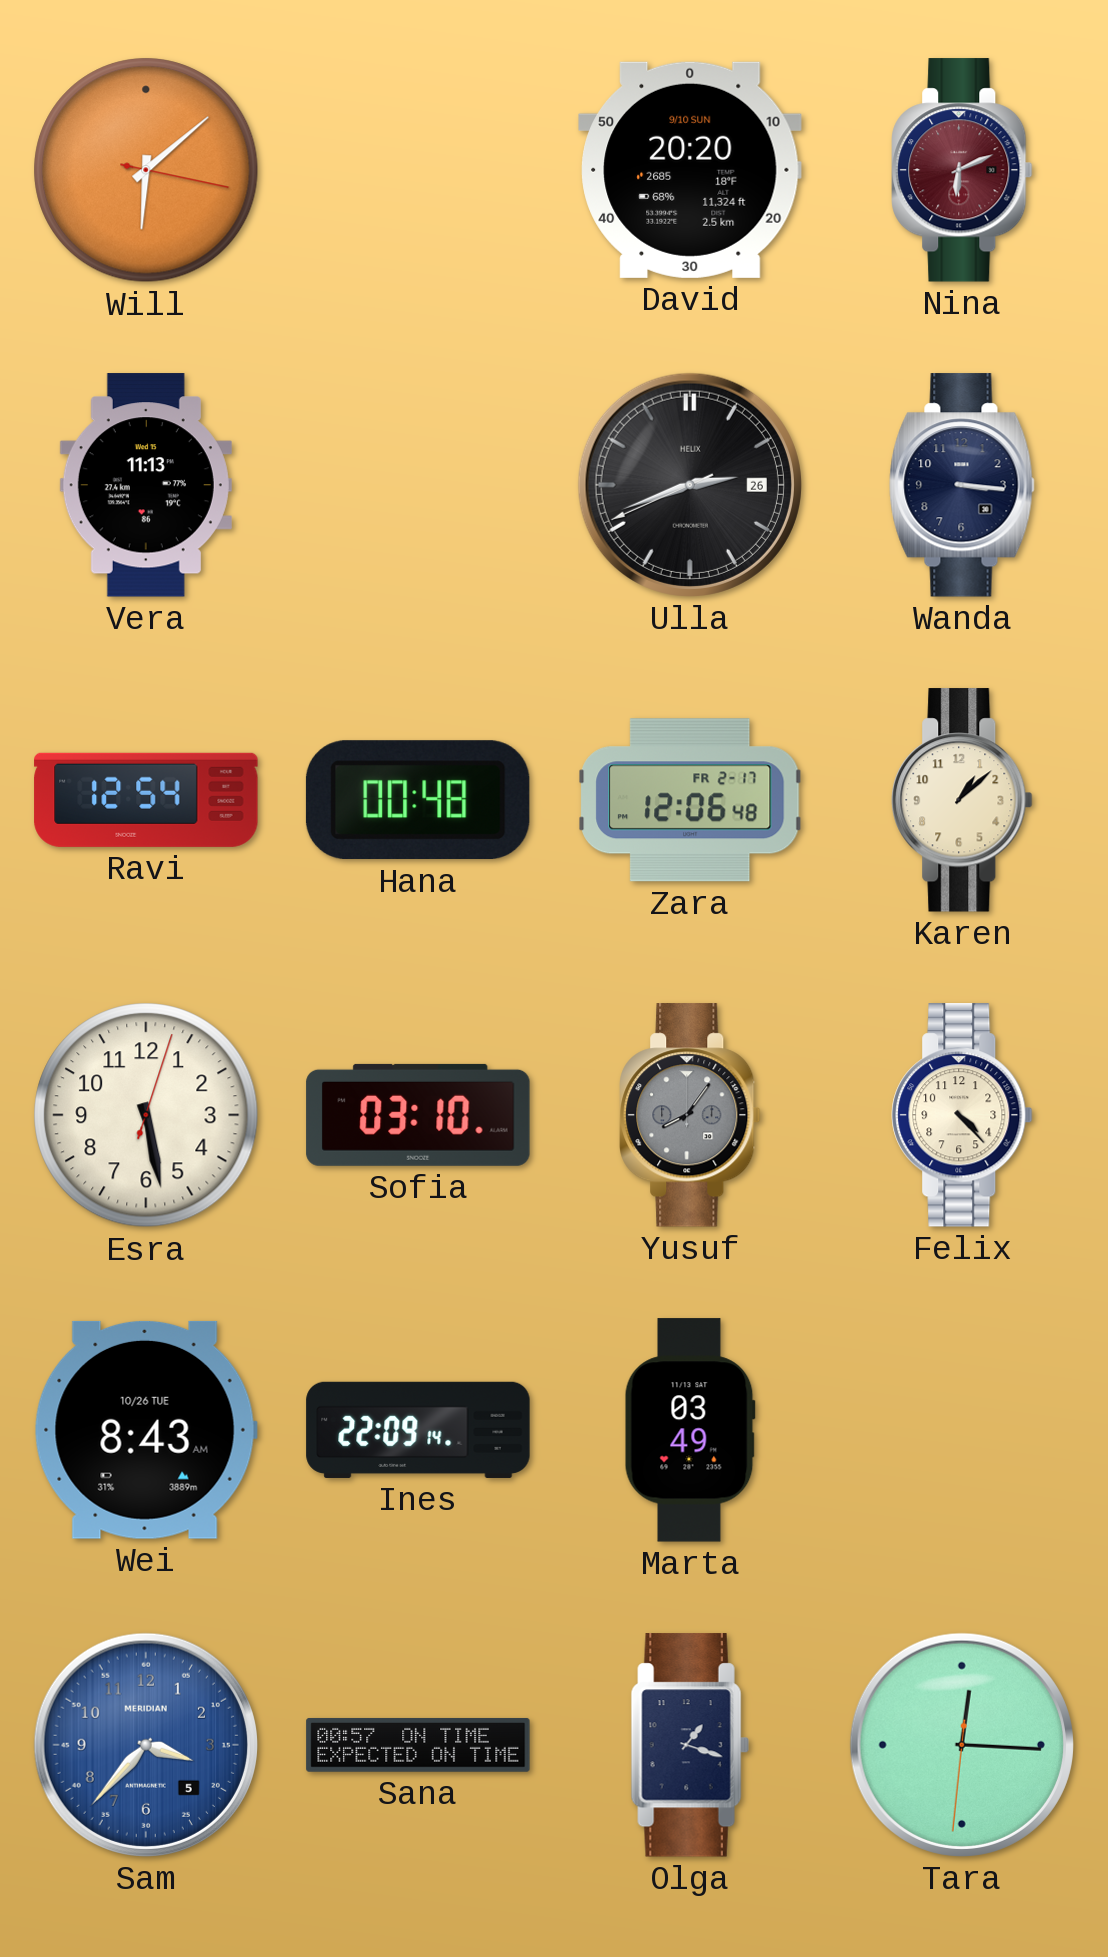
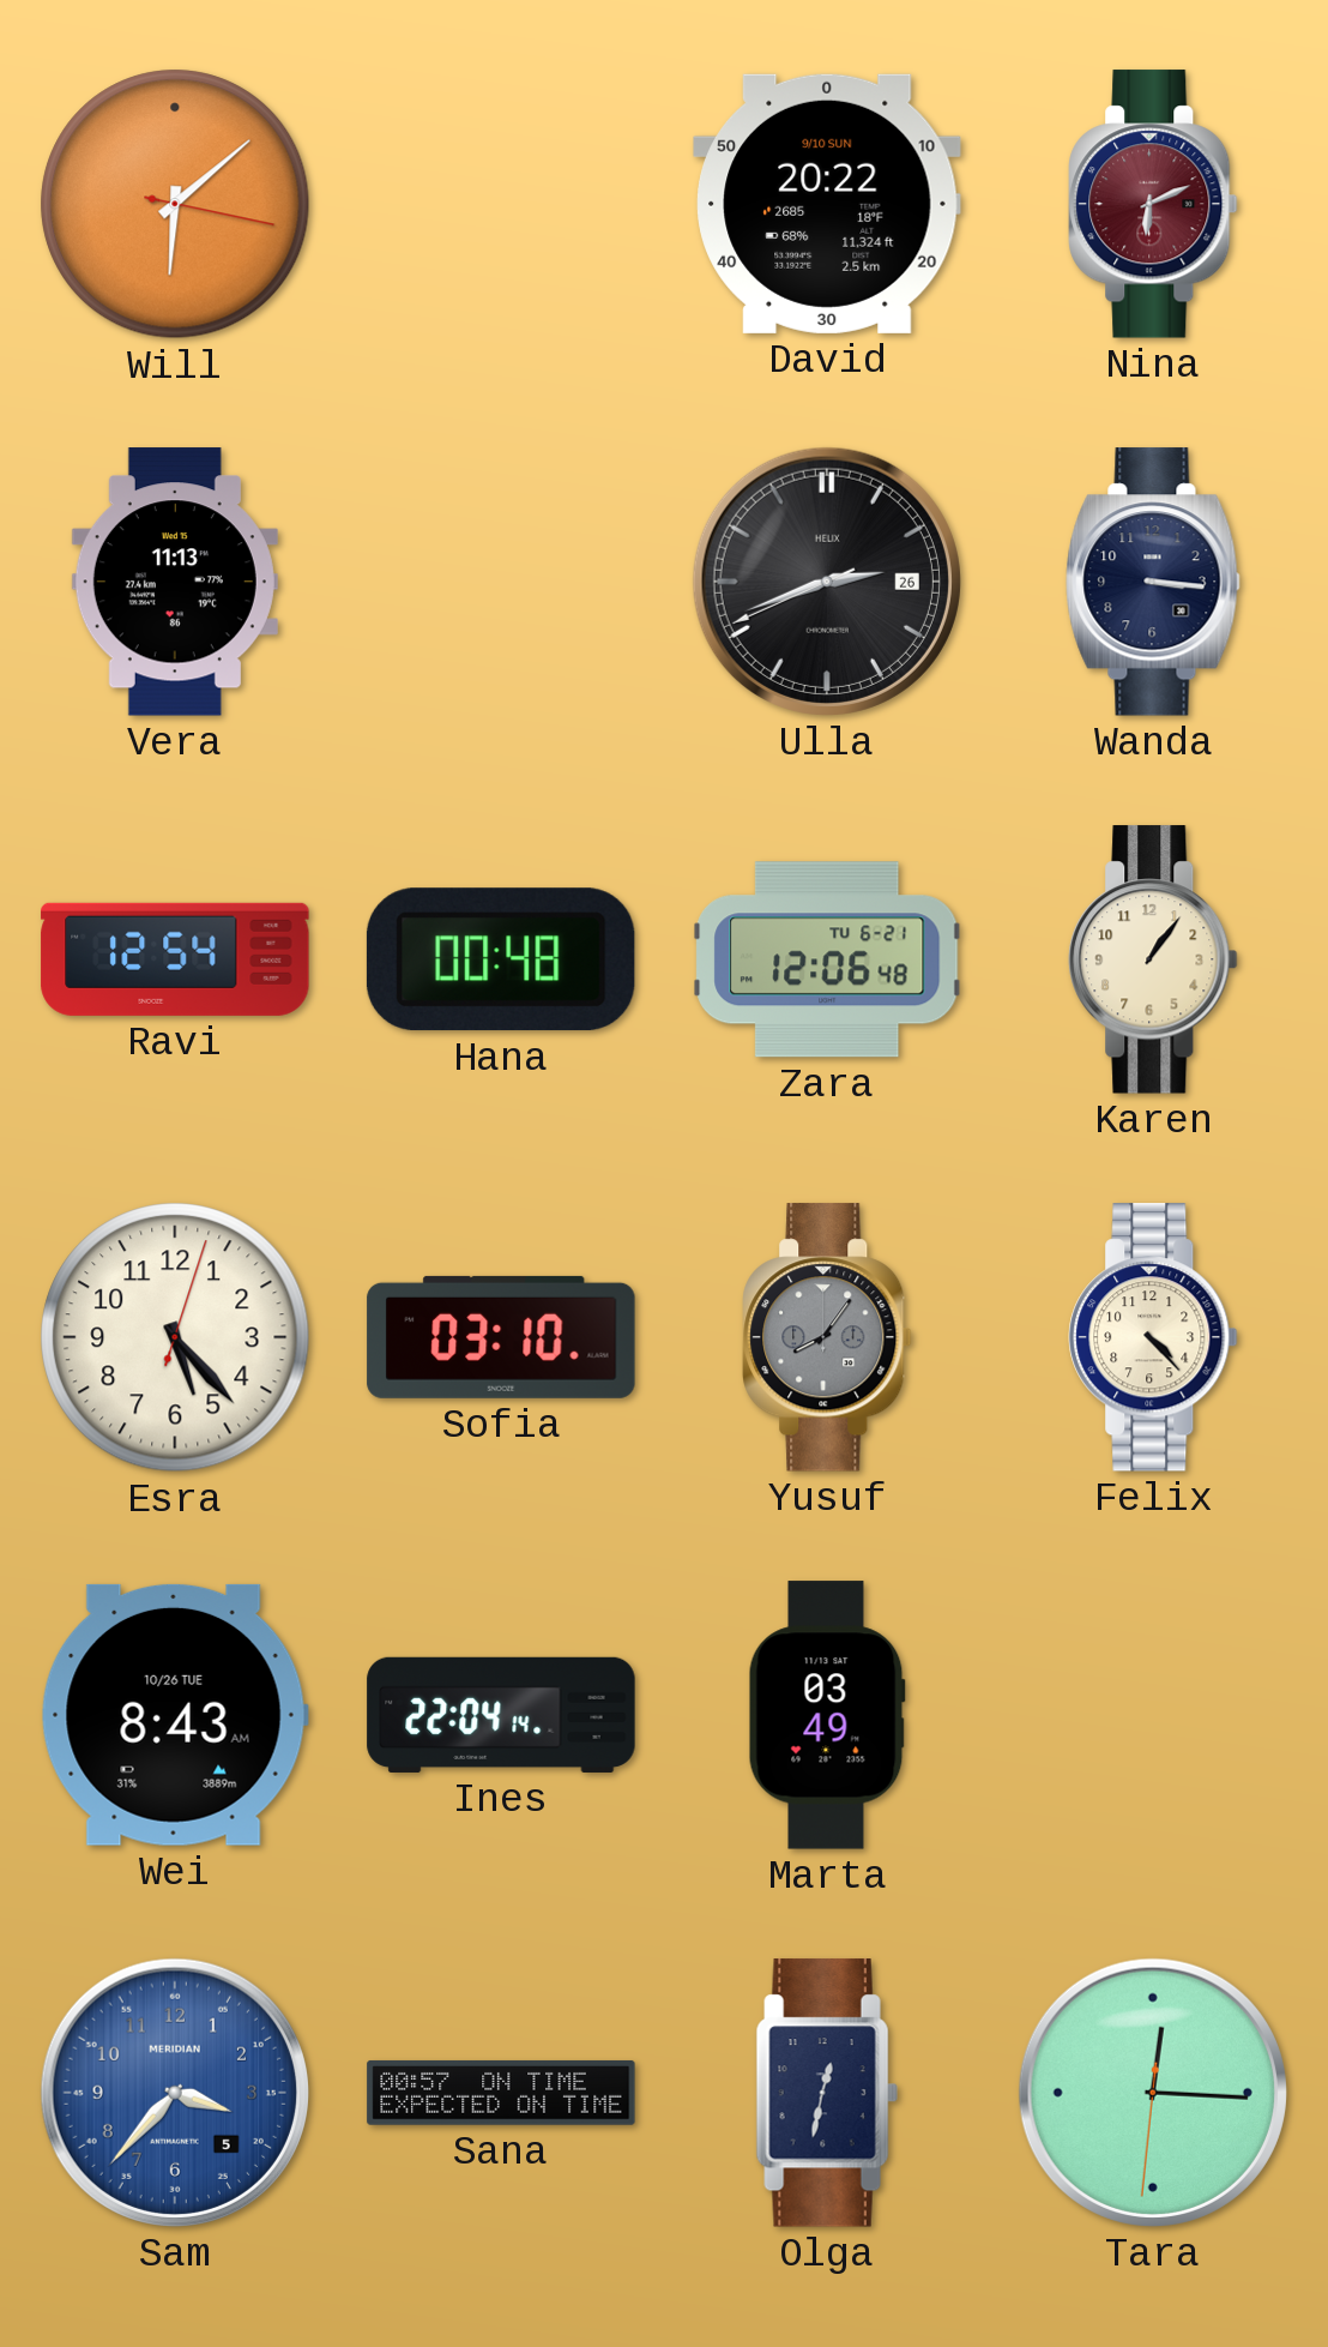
David: 20:20 -> 20:22 (827, 204)
Zara date: FR 2-17 -> TU 6-21 (827, 959)
Karen: 1:08 -> 1:06 (1153, 959)
Esra: 5:28 -> 5:23 (175, 1337)
Ines: 22:09 -> 22:04 (501, 1715)
Olga: 1:18 -> 12:32 (827, 2093)
